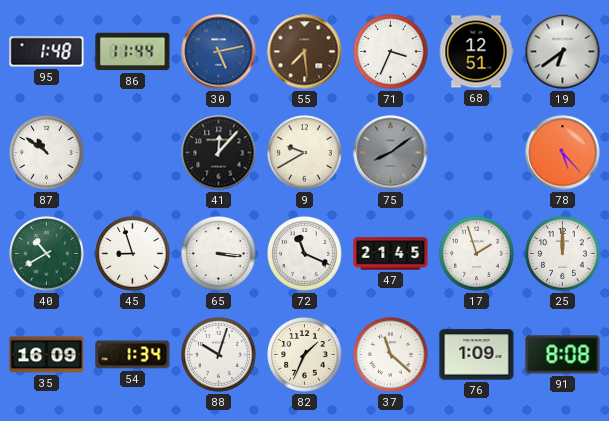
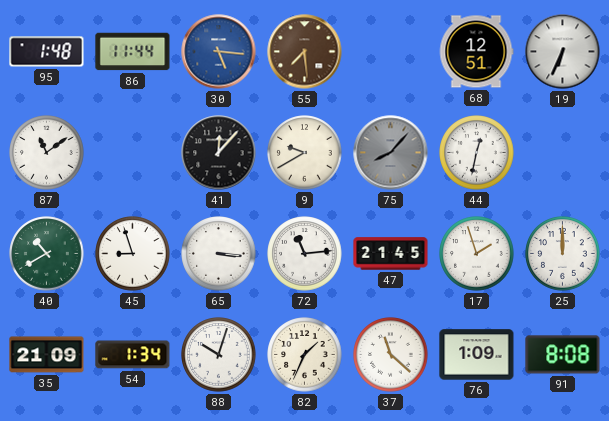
30: 5:13 -> 5:16 (219, 52)
71: 3:34 -> none (391, 52)
19: 6:39 -> 6:34 (563, 52)
87: 10:51 -> 11:09 (47, 153)
75: 8:09 -> 8:07 (391, 153)
44: none -> 12:32 (477, 153)
78: 5:23 -> none (563, 153)
72: 11:19 -> 11:14 (305, 254)
35: 16:09 -> 21:09 (47, 355)
